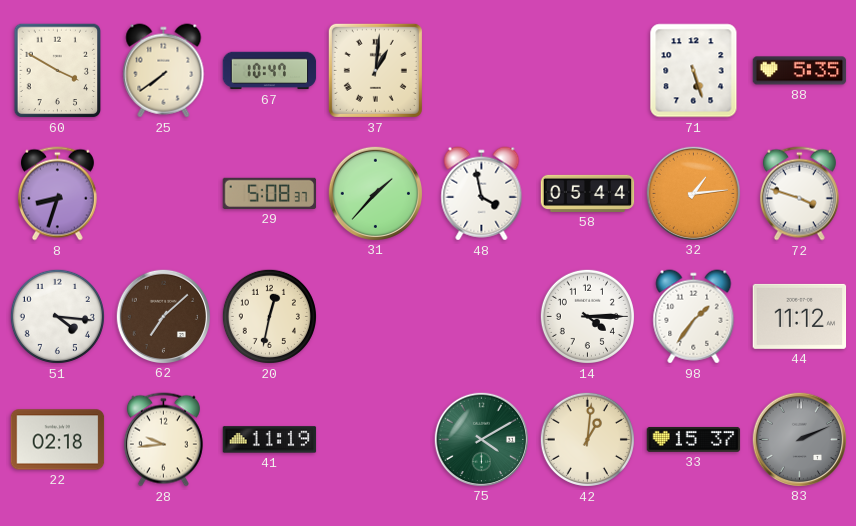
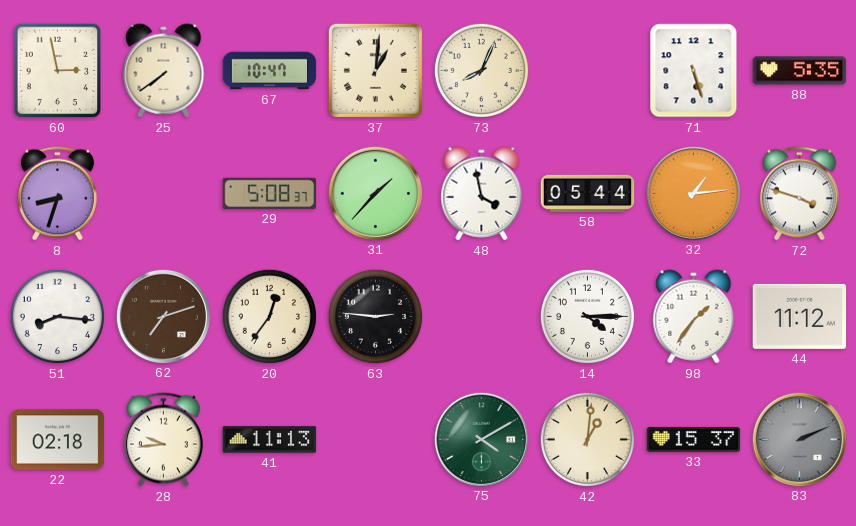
60: 3:50 -> 2:58 (58, 71)
73: none -> 8:04 (481, 70)
51: 4:16 -> 8:16 (57, 316)
62: 7:08 -> 7:12 (163, 316)
20: 12:32 -> 12:36 (269, 316)
63: none -> 2:46 (375, 316)
41: 11:19 -> 11:13 (270, 440)
